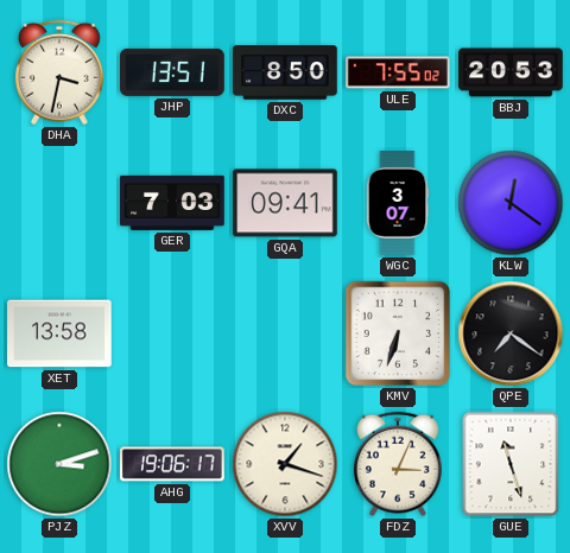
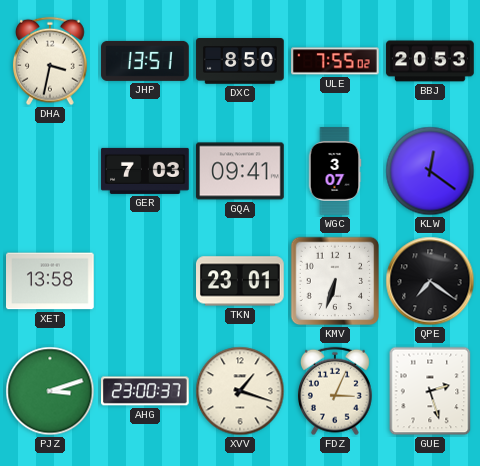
TKN: none -> 23:01 (240, 281)
AHG: 19:06 -> 23:00 (146, 391)
GUE: 11:27 -> 2:27 (430, 391)
